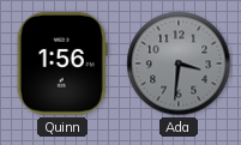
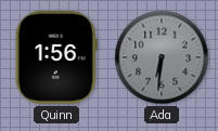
Ada: 3:31 -> 6:31 (162, 57)
